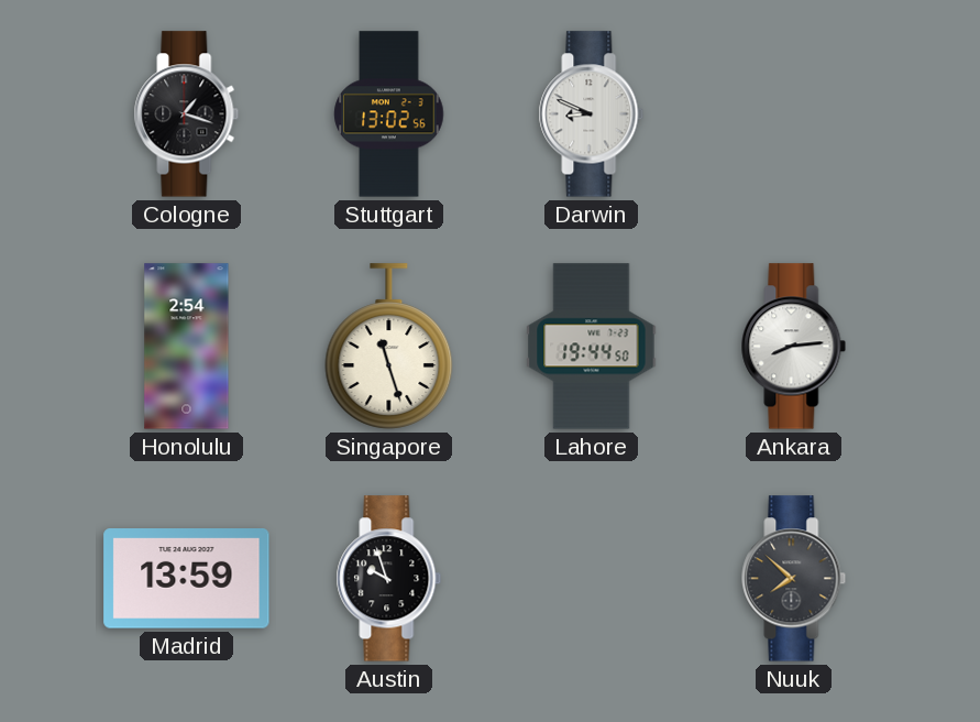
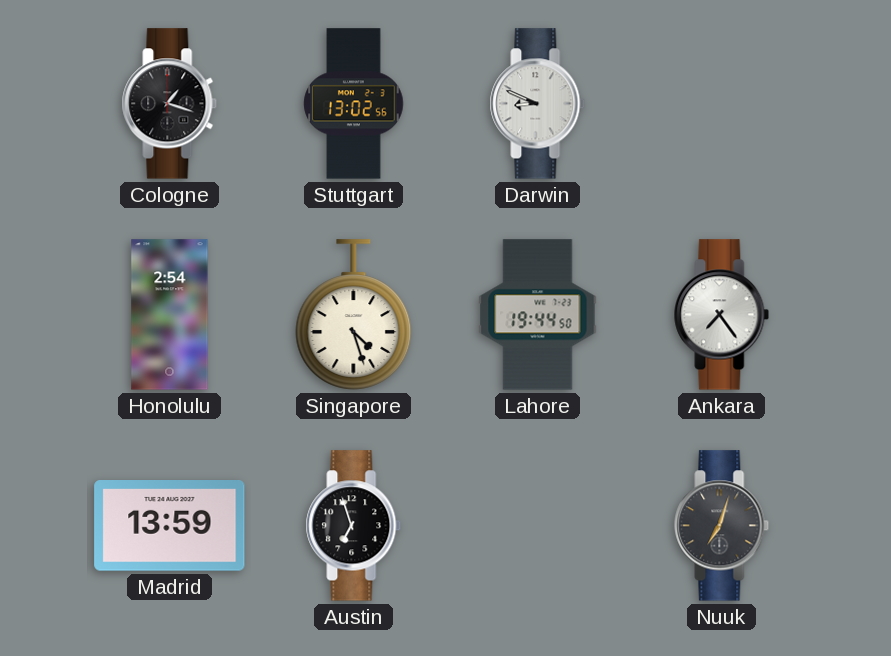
Singapore: 11:27 -> 4:27 (354, 315)
Ankara: 8:14 -> 7:24 (722, 315)
Austin: 9:57 -> 6:57 (354, 526)
Nuuk: 7:52 -> 7:03 (722, 526)
